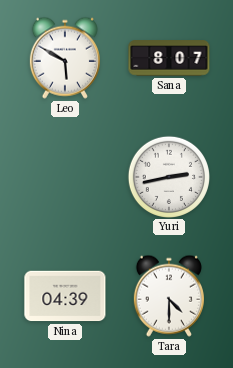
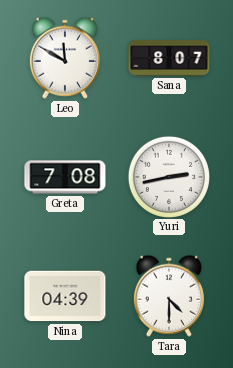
Leo: 5:50 -> 11:50 (65, 58)
Greta: none -> 7:08 (65, 177)
